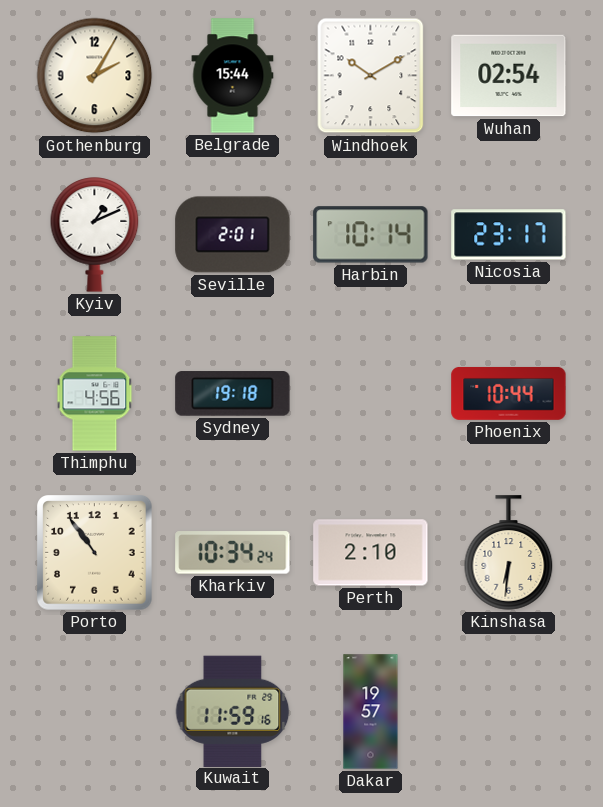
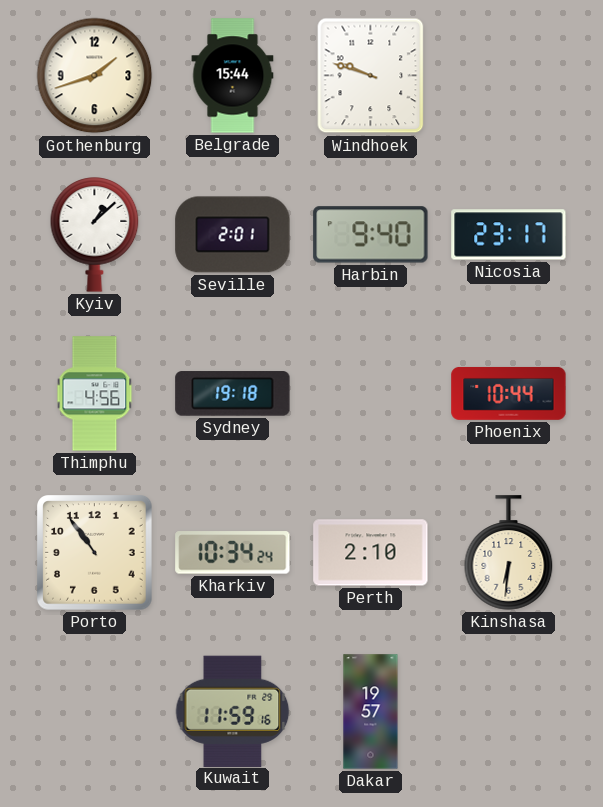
Gothenburg: 2:05 -> 1:42 (95, 76)
Windhoek: 10:10 -> 9:48 (371, 76)
Wuhan: 02:54 -> none (509, 76)
Kyiv: 1:11 -> 1:08 (95, 235)
Harbin: 10:14 -> 9:40 (371, 235)
